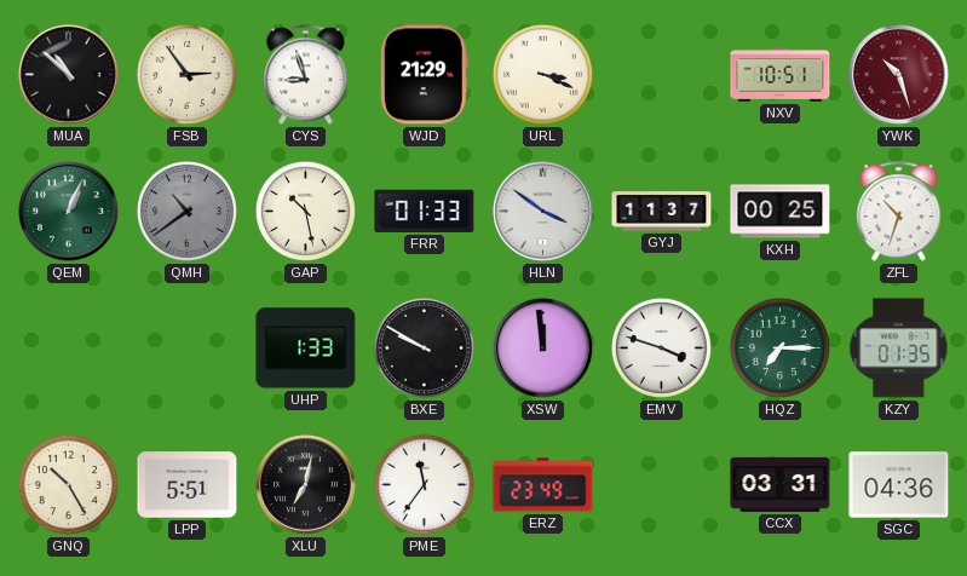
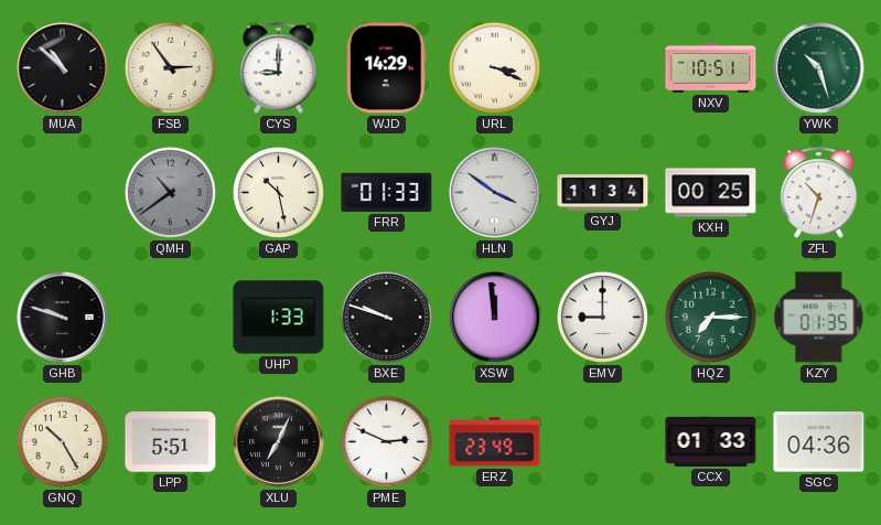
CYS: 8:57 -> 9:00 (279, 68)
WJD: 21:29 -> 14:29 (386, 68)
YWK dial: burgundy -> green (819, 68)
QEM: 1:04 -> none (69, 212)
GYJ: 11:37 -> 11:34 (603, 193)
GHB: none -> 9:48 (63, 318)
BXE: 9:50 -> 9:48 (386, 317)
EMV: 3:48 -> 9:00 (602, 317)
XLU: 7:02 -> 7:04 (279, 442)
PME: 11:36 -> 2:49 (386, 441)
CCX: 03:31 -> 01:33 (711, 441)
